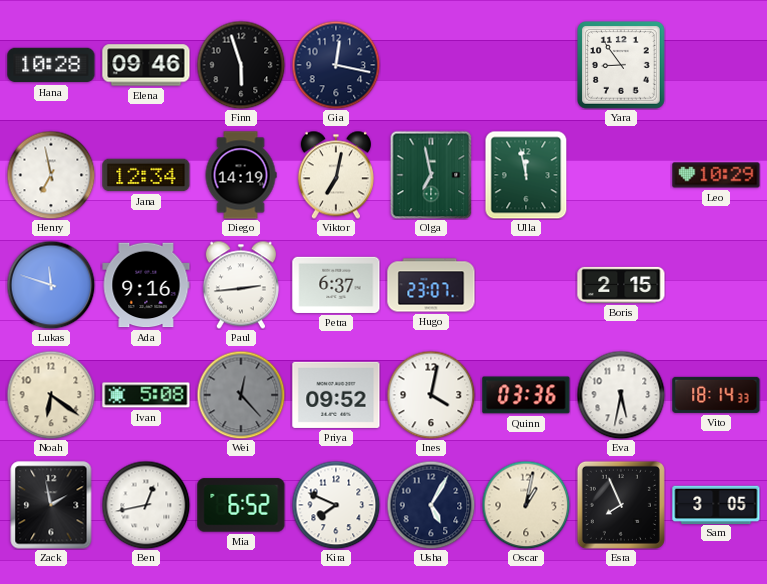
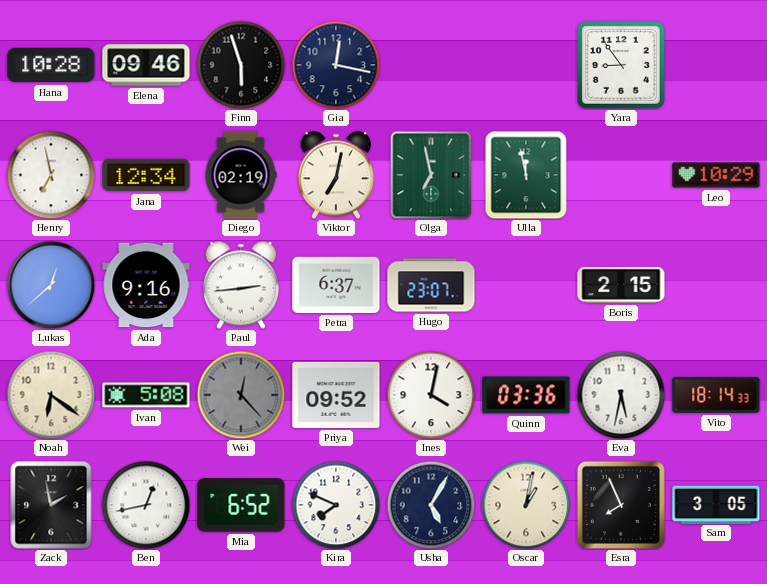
Diego: 14:19 -> 02:19 (241, 175)
Lukas: 11:48 -> 12:38 (51, 285)
